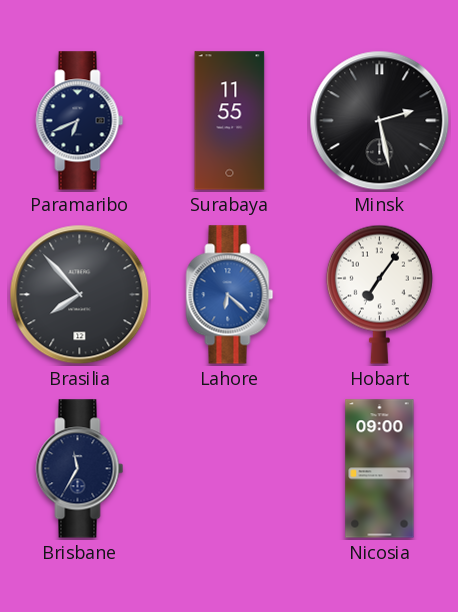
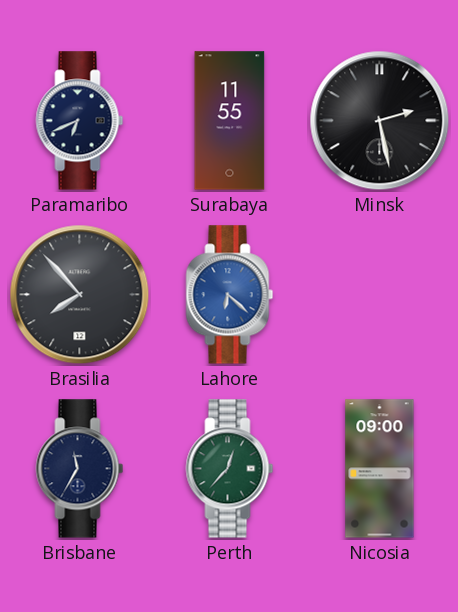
Hobart: 7:06 -> none (379, 294)
Perth: none -> 12:37 (230, 469)
